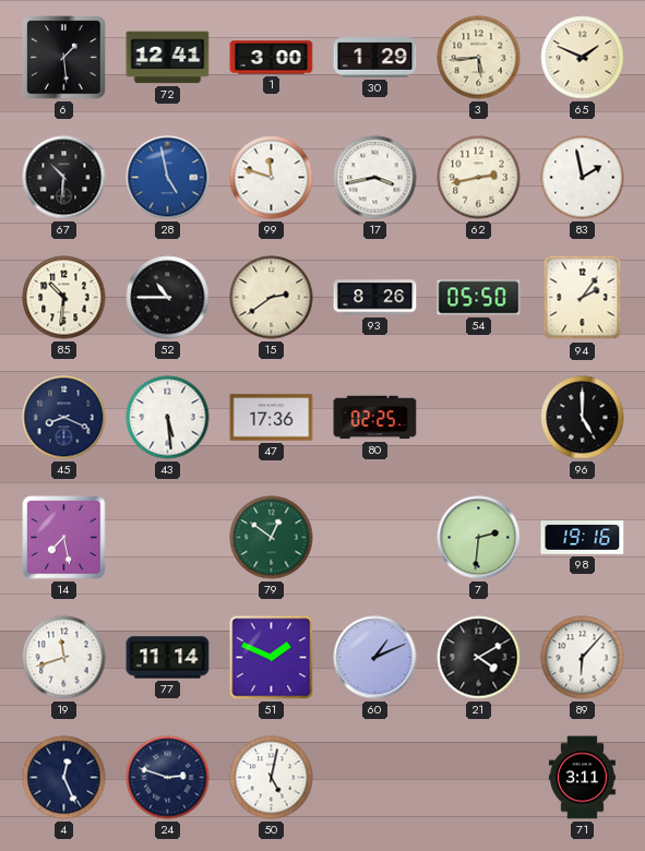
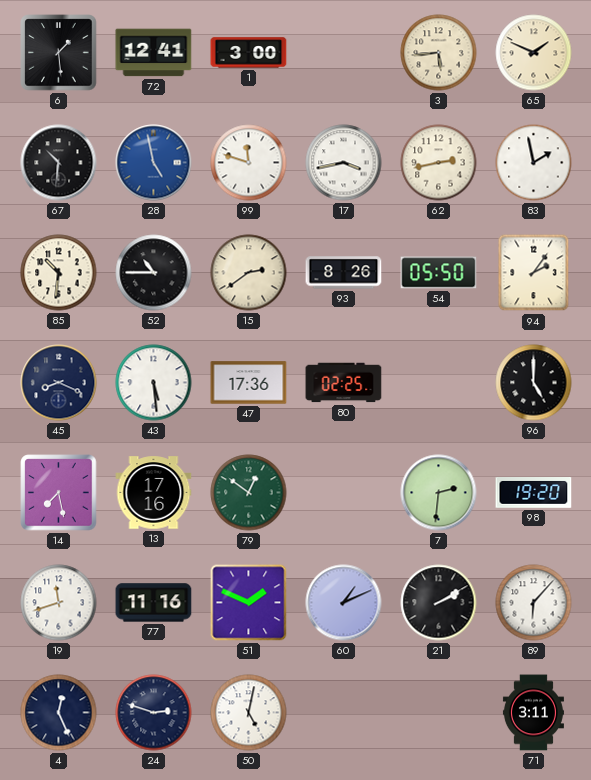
30: 1:29 -> none (375, 58)
13: none -> 17:16 (154, 493)
98: 19:16 -> 19:20 (534, 493)
77: 11:14 -> 11:16 (154, 603)
21: 4:10 -> 2:10 (439, 603)
